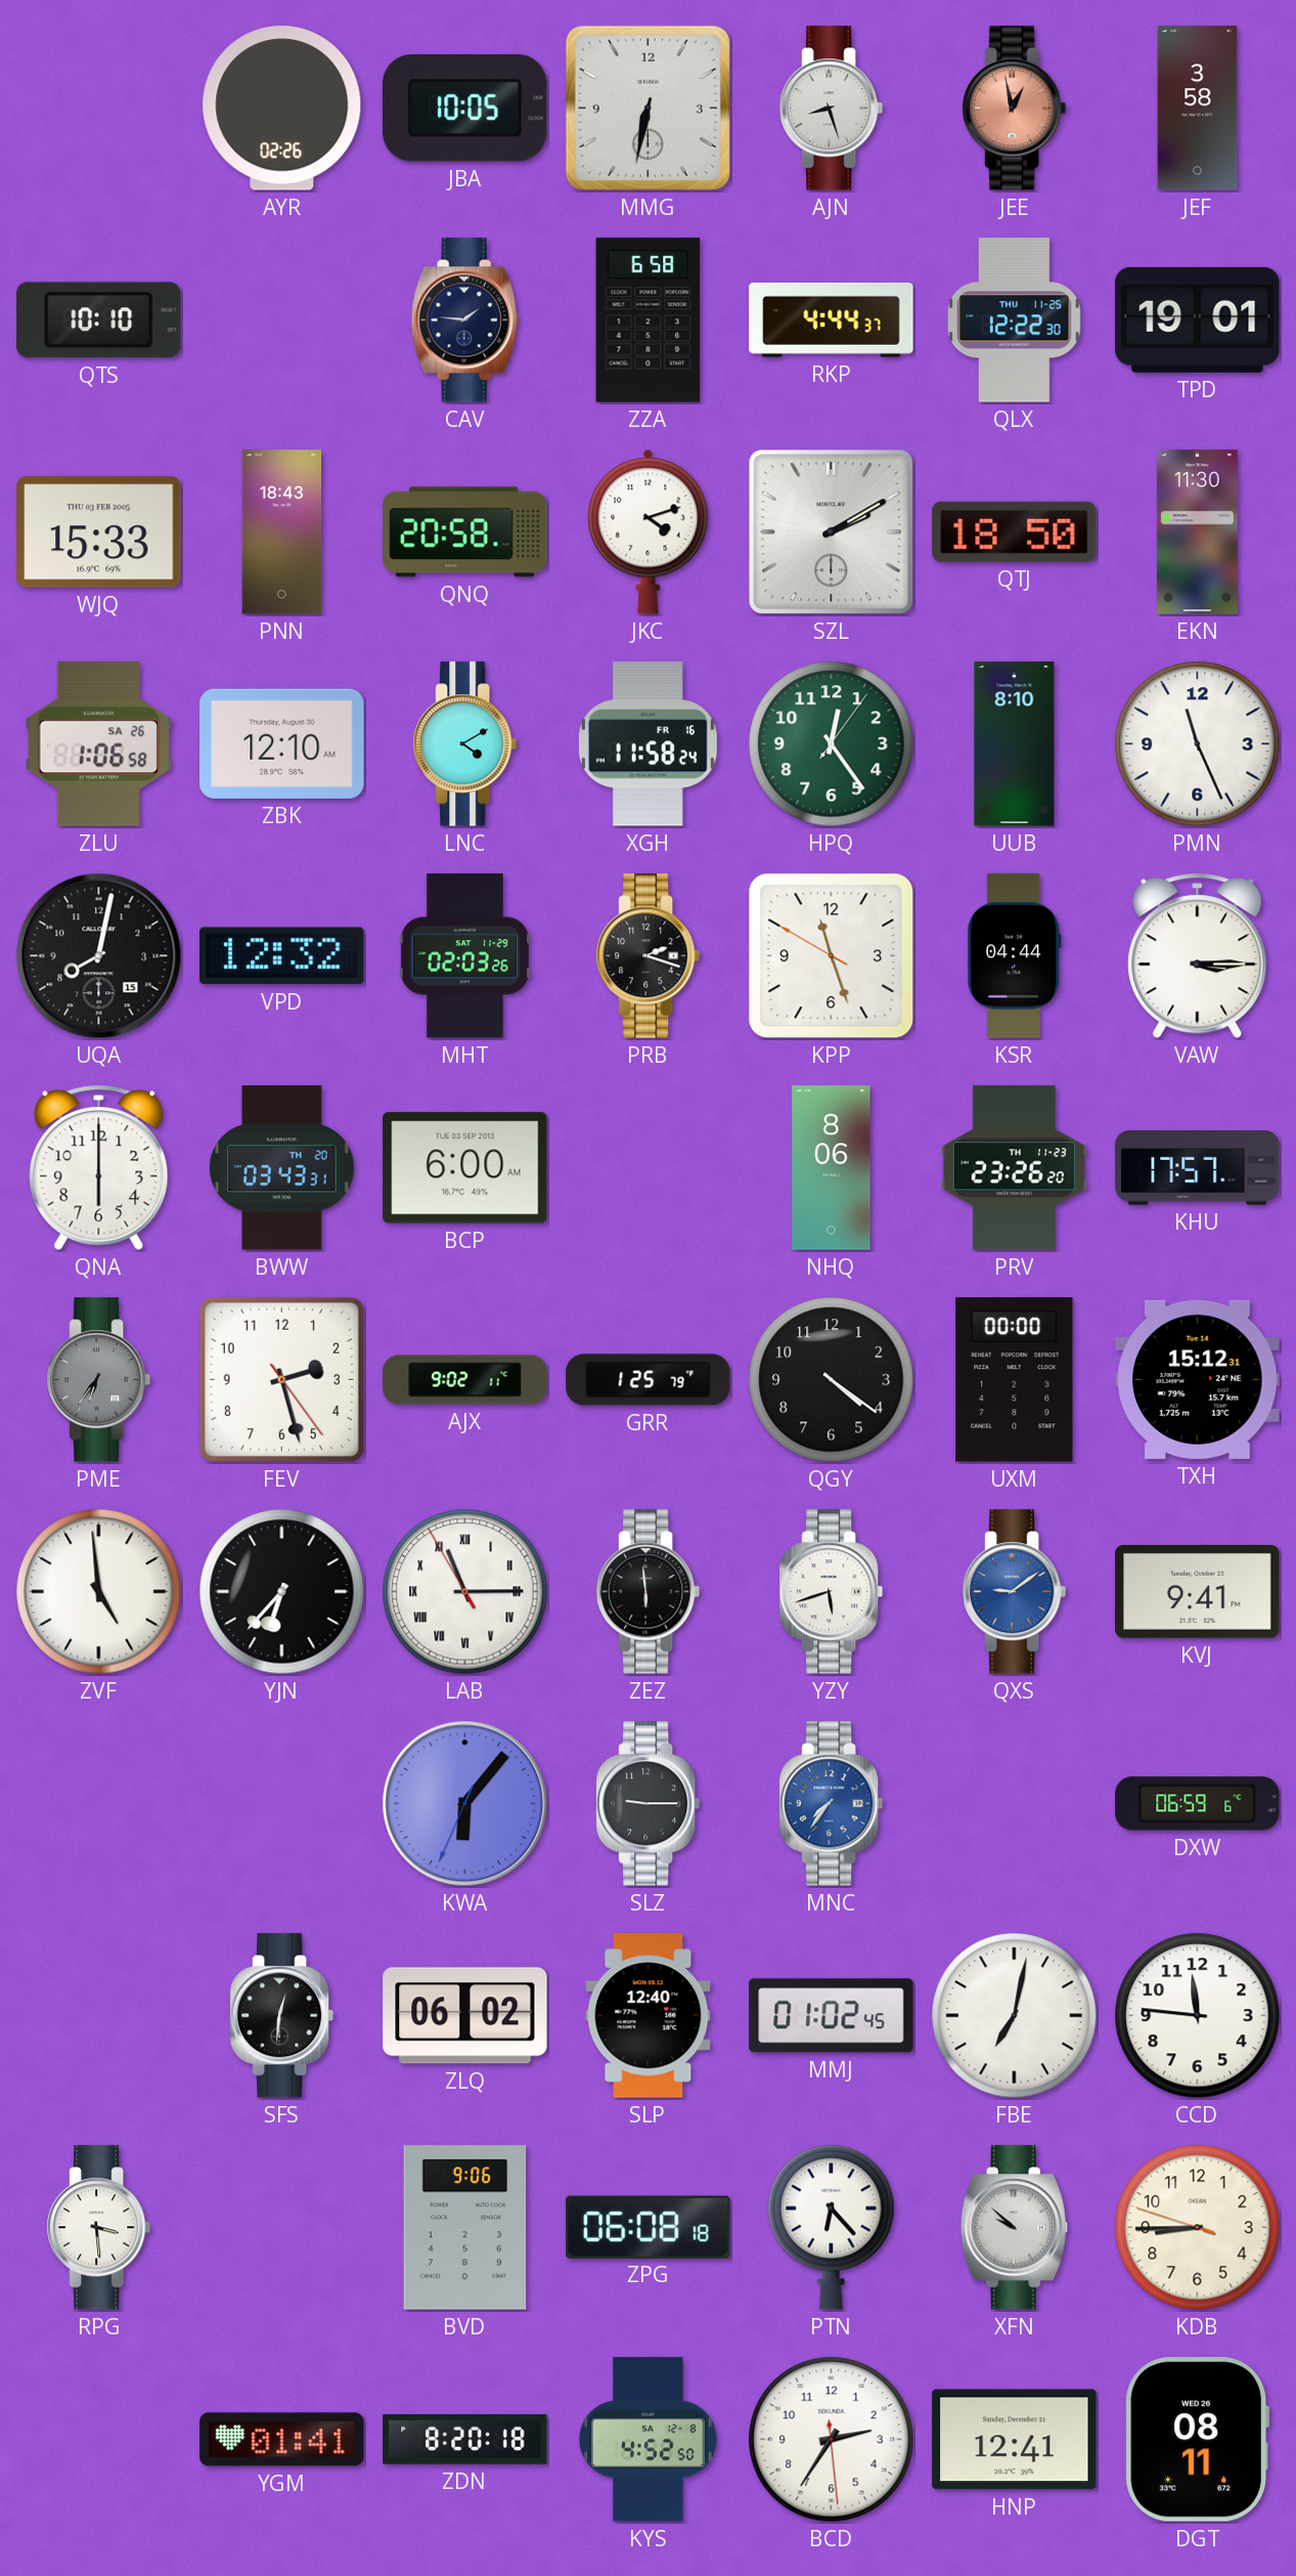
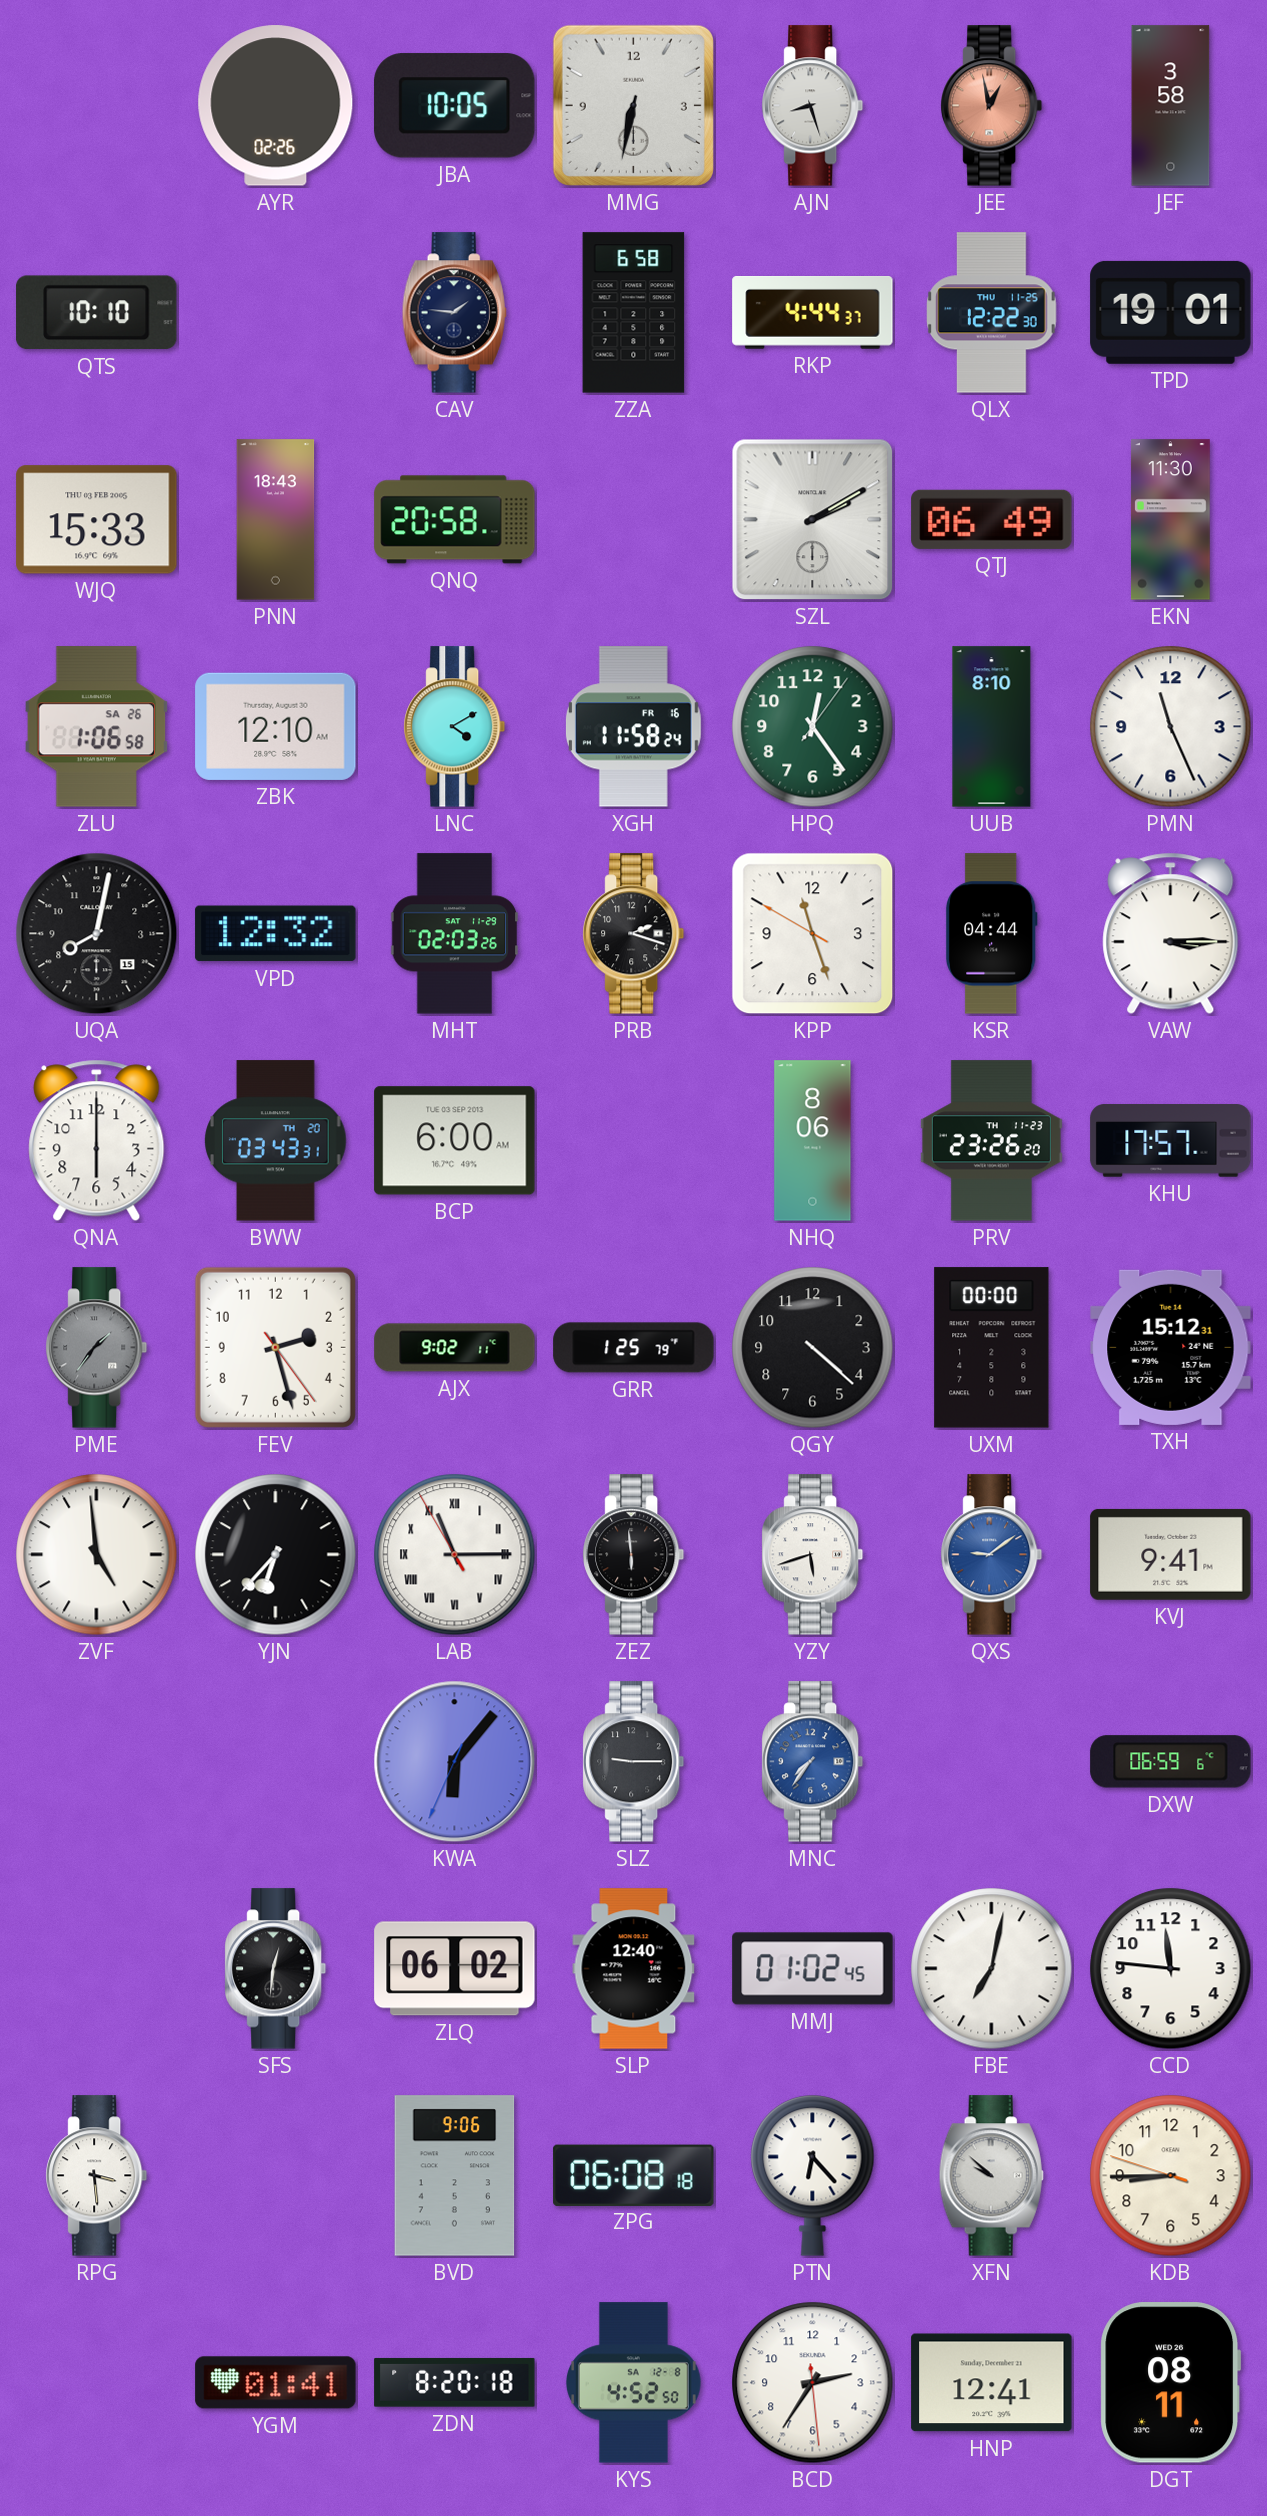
JKC: 4:12 -> none (649, 531)
QTJ: 18:50 -> 06:49 (992, 519)
PME: 6:36 -> 1:36 (97, 1348)
QGY: 4:21 -> 4:22 (813, 1348)
